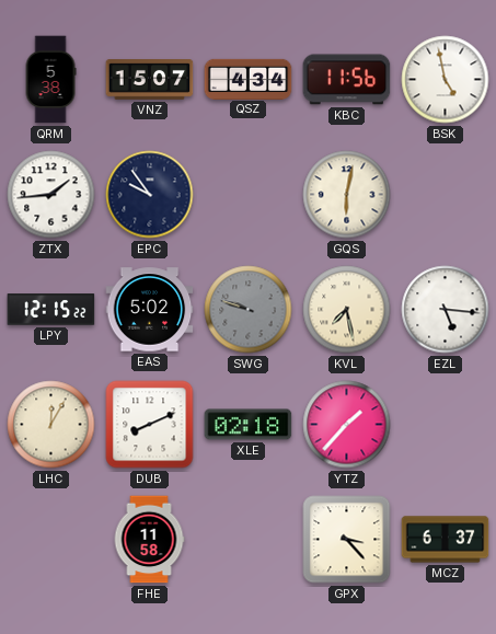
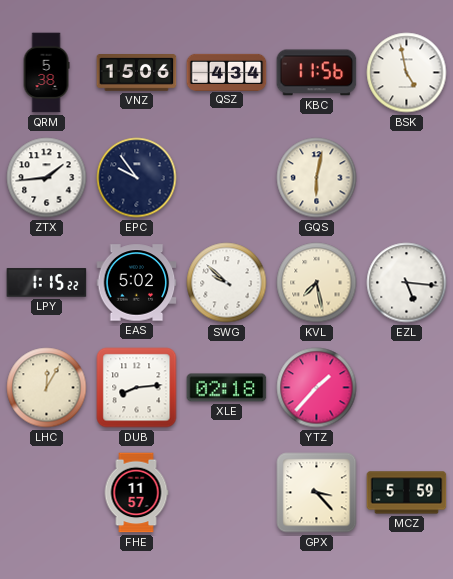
VNZ: 15:07 -> 15:06 (137, 73)
LPY: 12:15 -> 1:15 (47, 283)
SWG: 9:48 -> 9:52 (227, 283)
SWG dial: grey -> white (227, 283)
DUB: 8:11 -> 8:14 (137, 388)
FHE: 11:58 -> 11:57 (136, 493)
MCZ: 6:37 -> 5:59 (407, 493)
